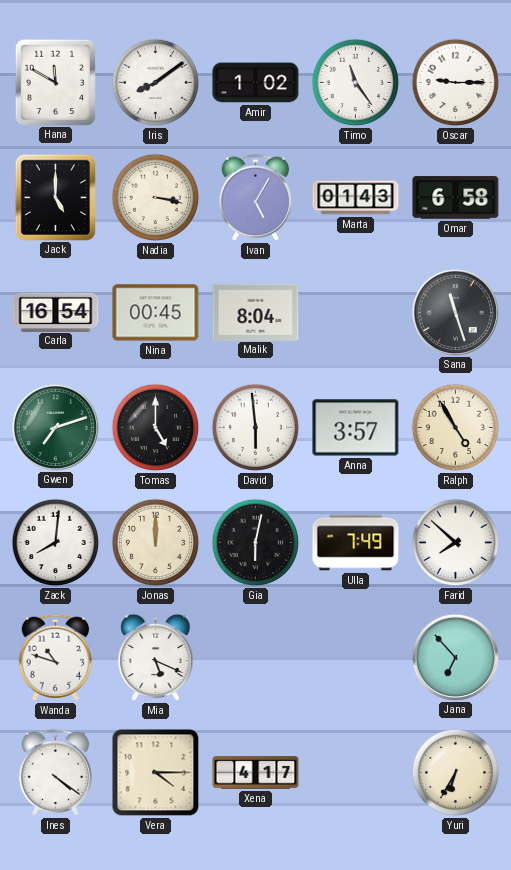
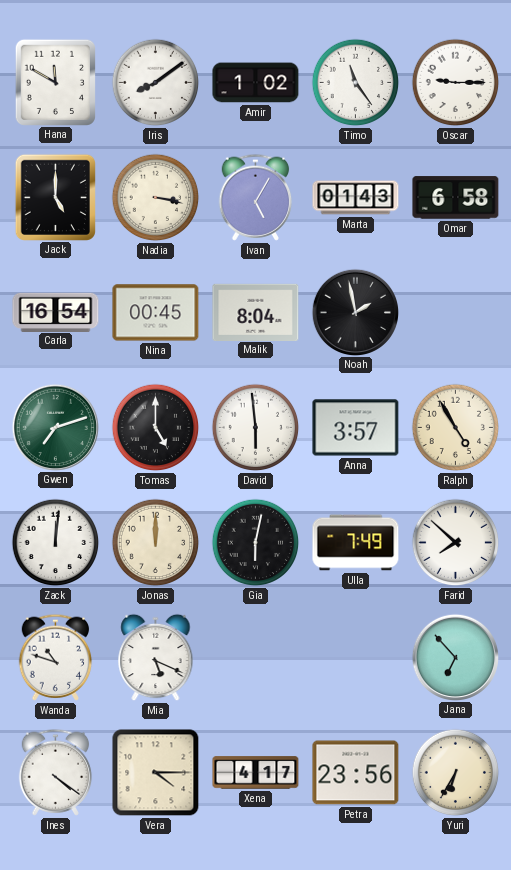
Noah: none -> 1:58 (355, 312)
Sana: 11:27 -> none (455, 312)
Zack: 8:01 -> 12:01 (56, 543)
Petra: none -> 23:56 (356, 773)
